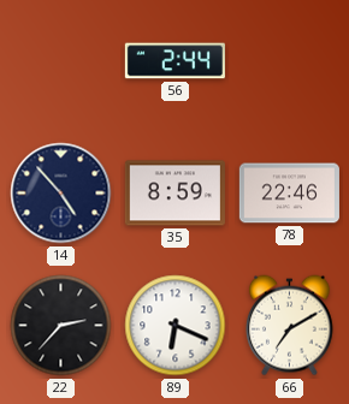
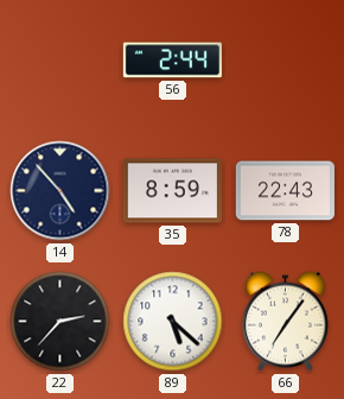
78: 22:46 -> 22:43 (285, 191)
89: 6:19 -> 5:22 (173, 322)
66: 7:10 -> 7:06 (285, 322)
